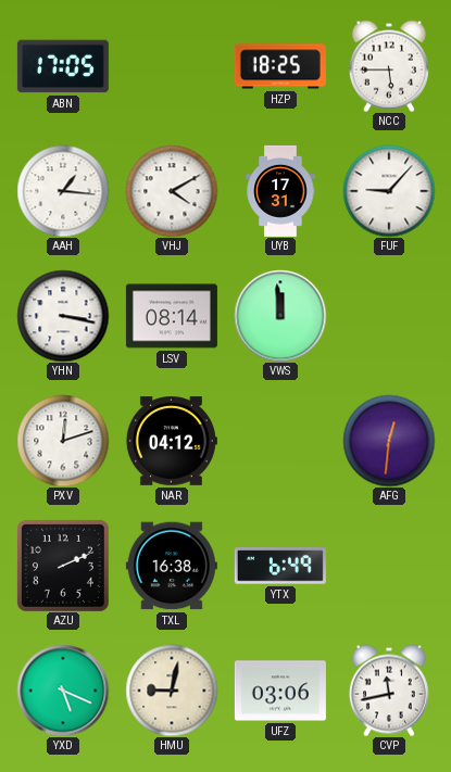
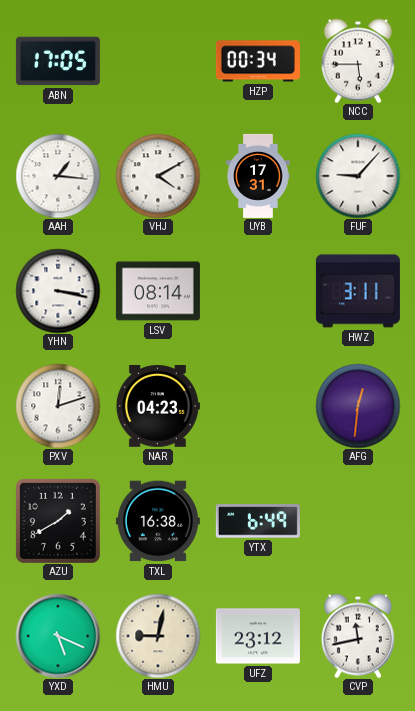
HZP: 18:25 -> 00:34 (258, 61)
VWS: 11:59 -> none (280, 316)
HWZ: none -> 3:11 (358, 291)
NAR: 04:12 -> 04:23 (158, 407)
AZU: 2:11 -> 1:40 (58, 521)
UFZ: 03:06 -> 23:12 (258, 636)
